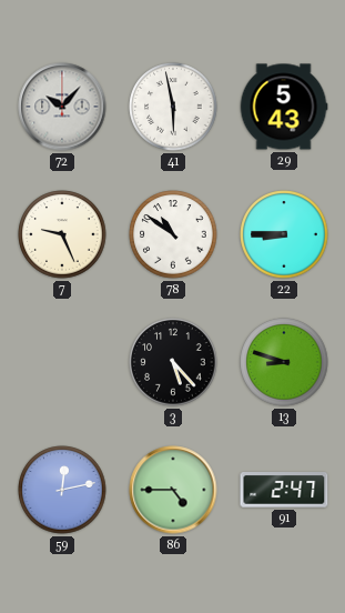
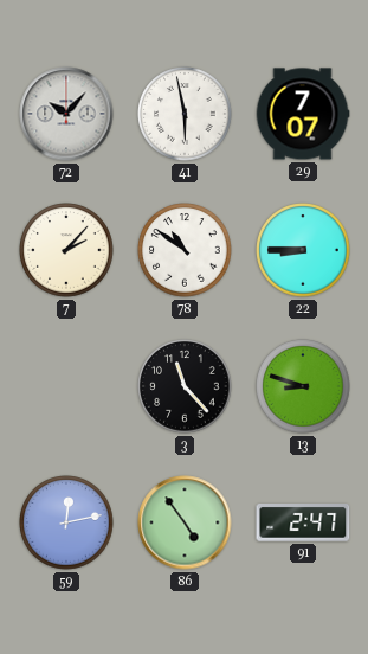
29: 5:43 -> 7:07 (303, 114)
7: 9:26 -> 2:07 (66, 250)
3: 5:23 -> 11:23 (185, 386)
86: 4:45 -> 4:54 (185, 522)
